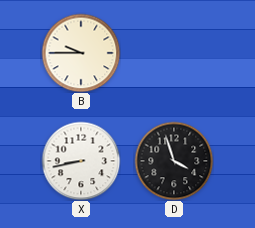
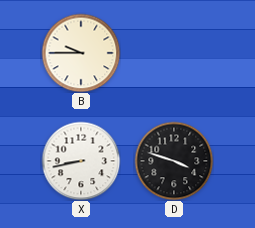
D: 3:57 -> 3:48 (174, 161)
